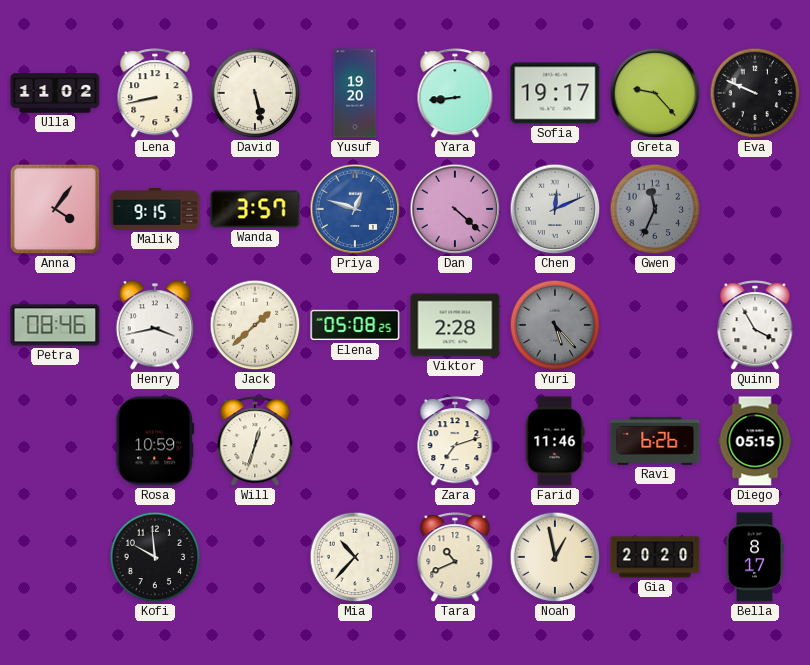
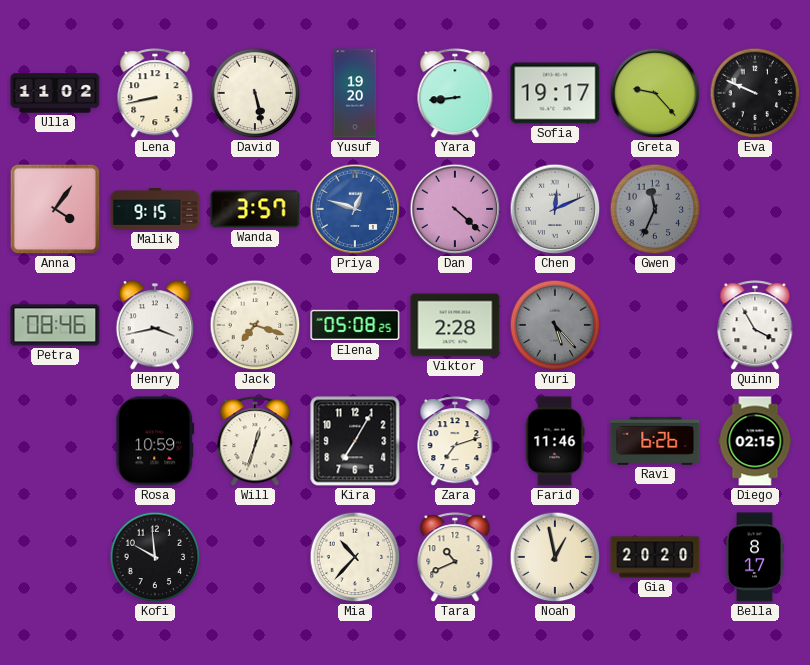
Jack: 1:38 -> 7:18 (255, 325)
Kira: none -> 7:05 (355, 441)
Diego: 05:15 -> 02:15 (755, 441)
